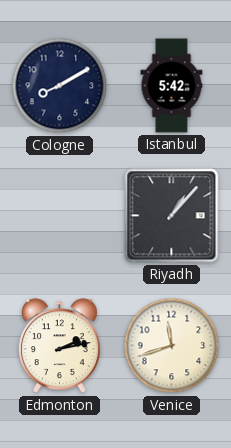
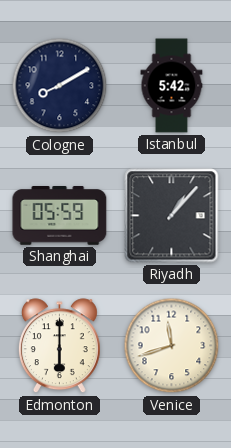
Shanghai: none -> 05:59 (60, 216)
Edmonton: 2:13 -> 6:00 (59, 346)
